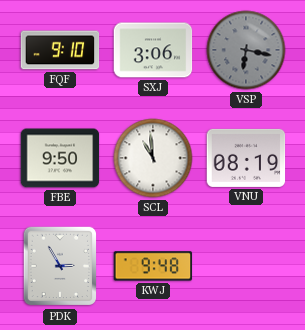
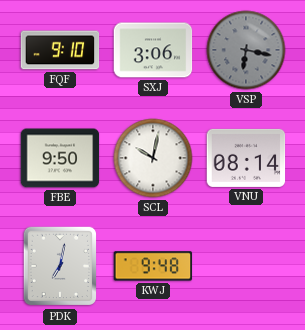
SCL: 10:59 -> 10:02 (153, 158)
VNU: 08:19 -> 08:14 (246, 158)
PDK: 2:55 -> 7:02 (59, 266)
